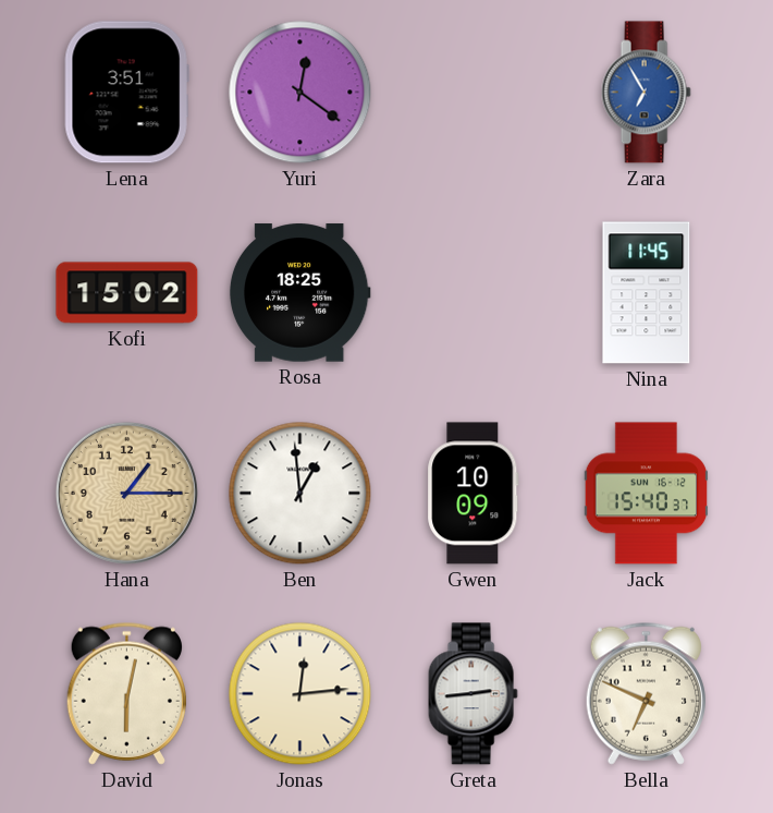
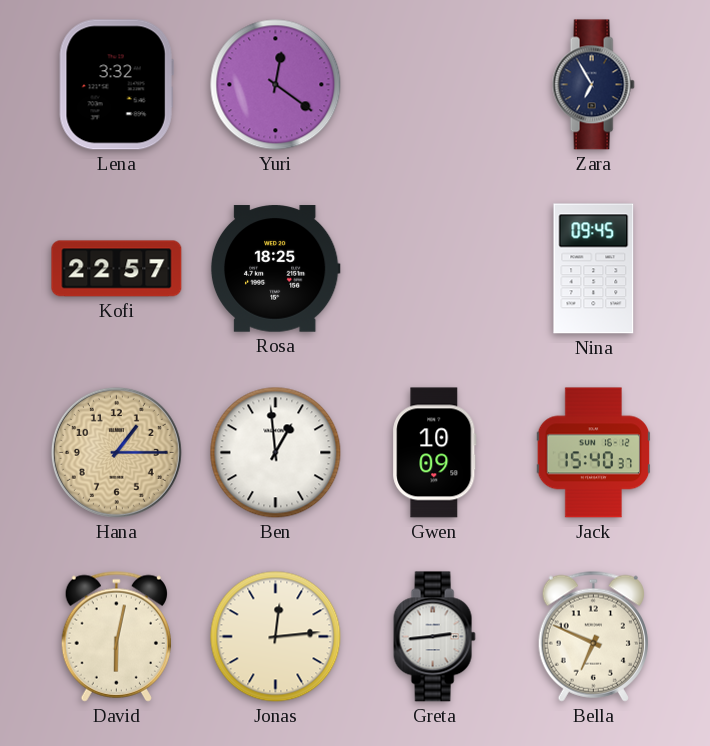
Lena: 3:51 -> 3:32 (116, 85)
Zara dial: blue -> navy (593, 85)
Kofi: 15:02 -> 22:57 (117, 269)
Nina: 11:45 -> 09:45 (594, 269)
